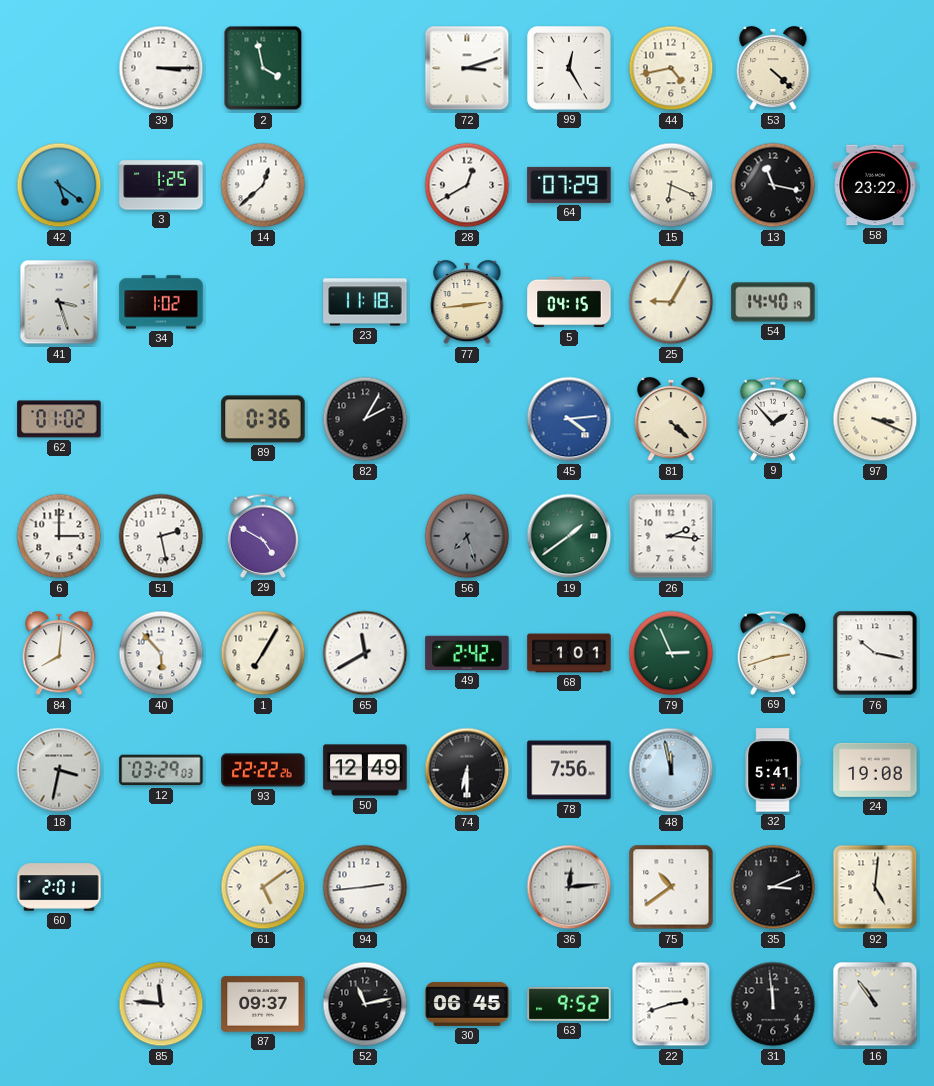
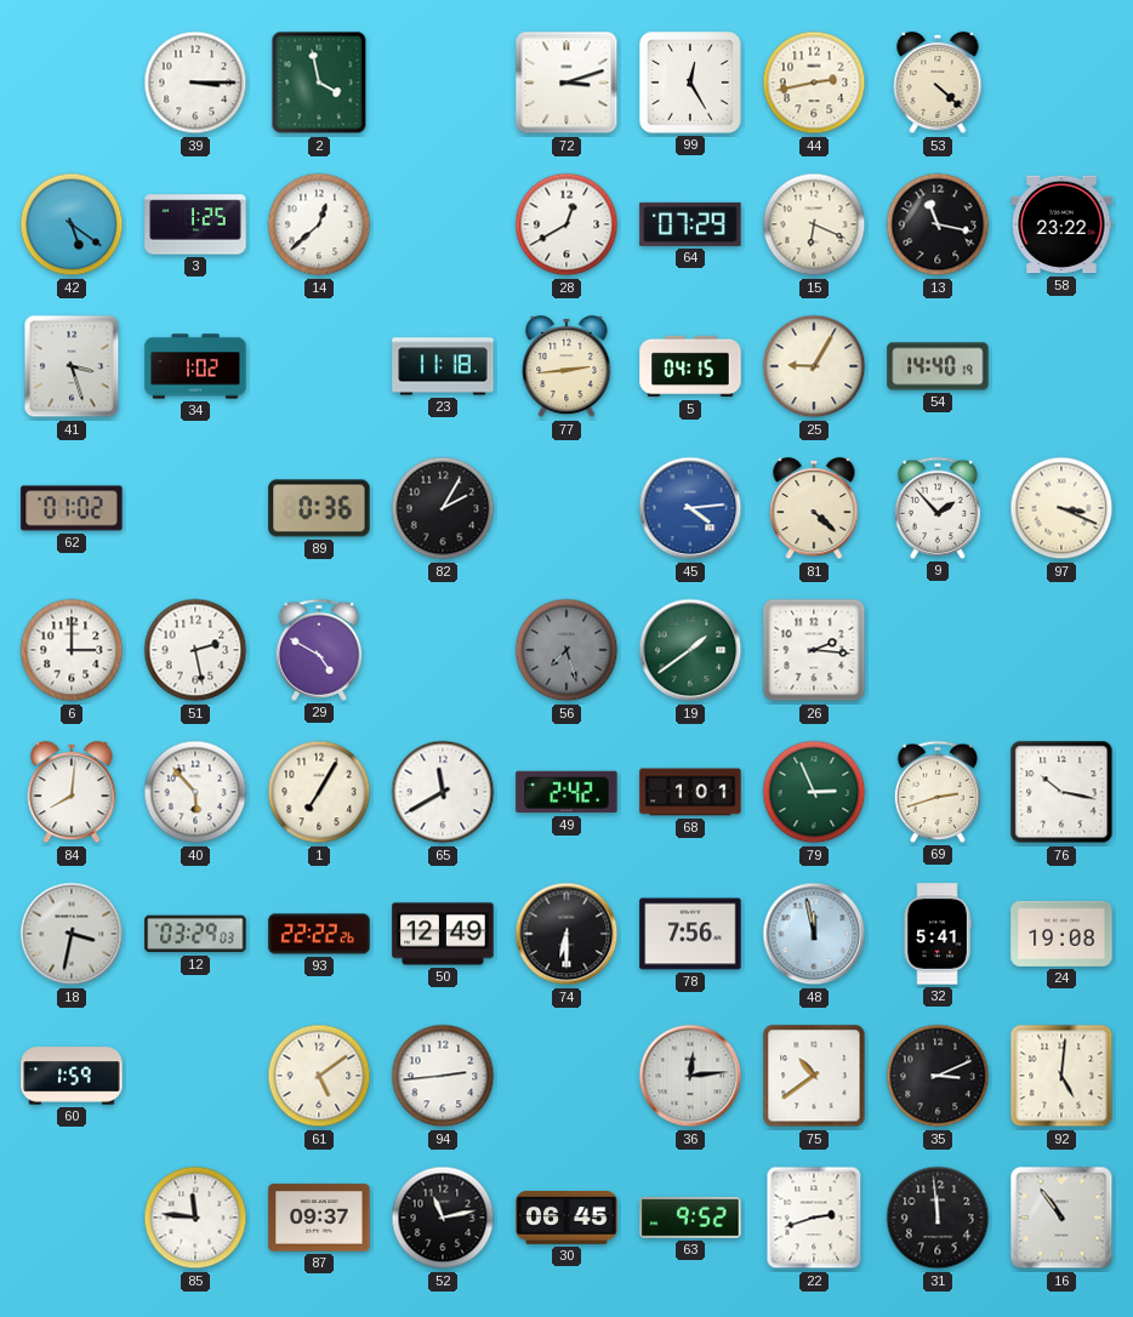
44: 4:43 -> 2:43 (814, 82)
60: 2:01 -> 1:59 (72, 1076)
